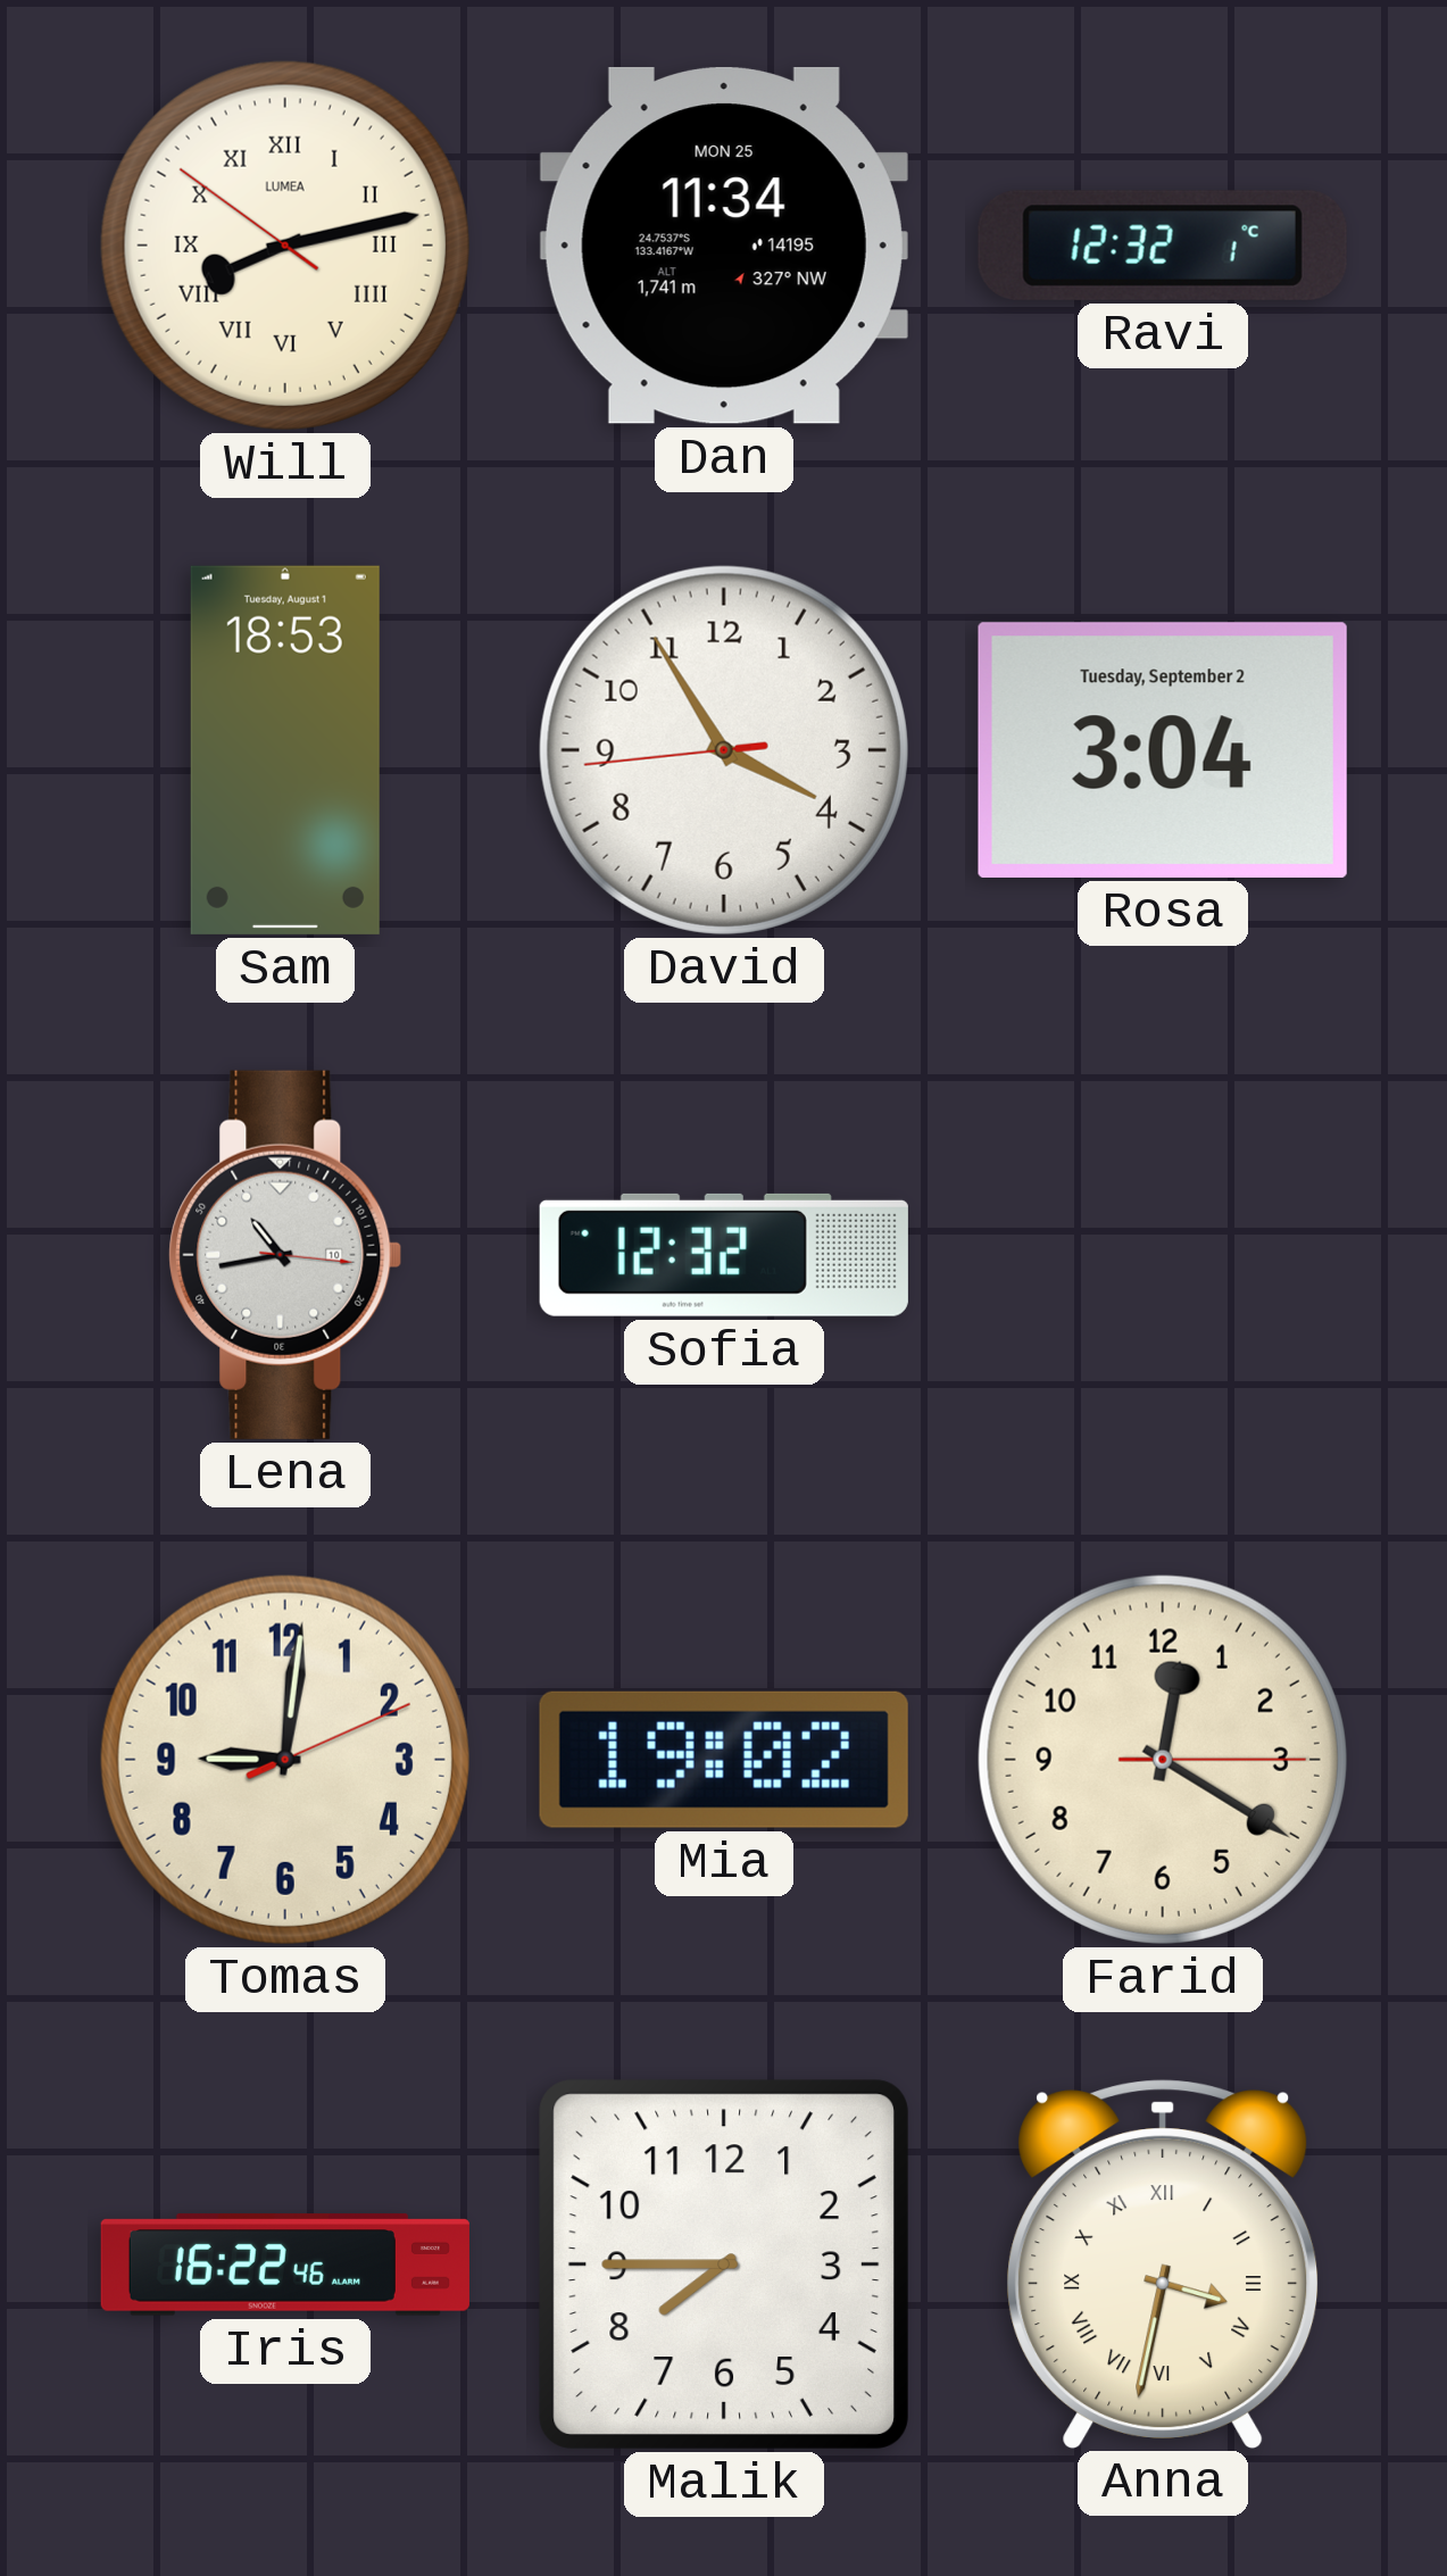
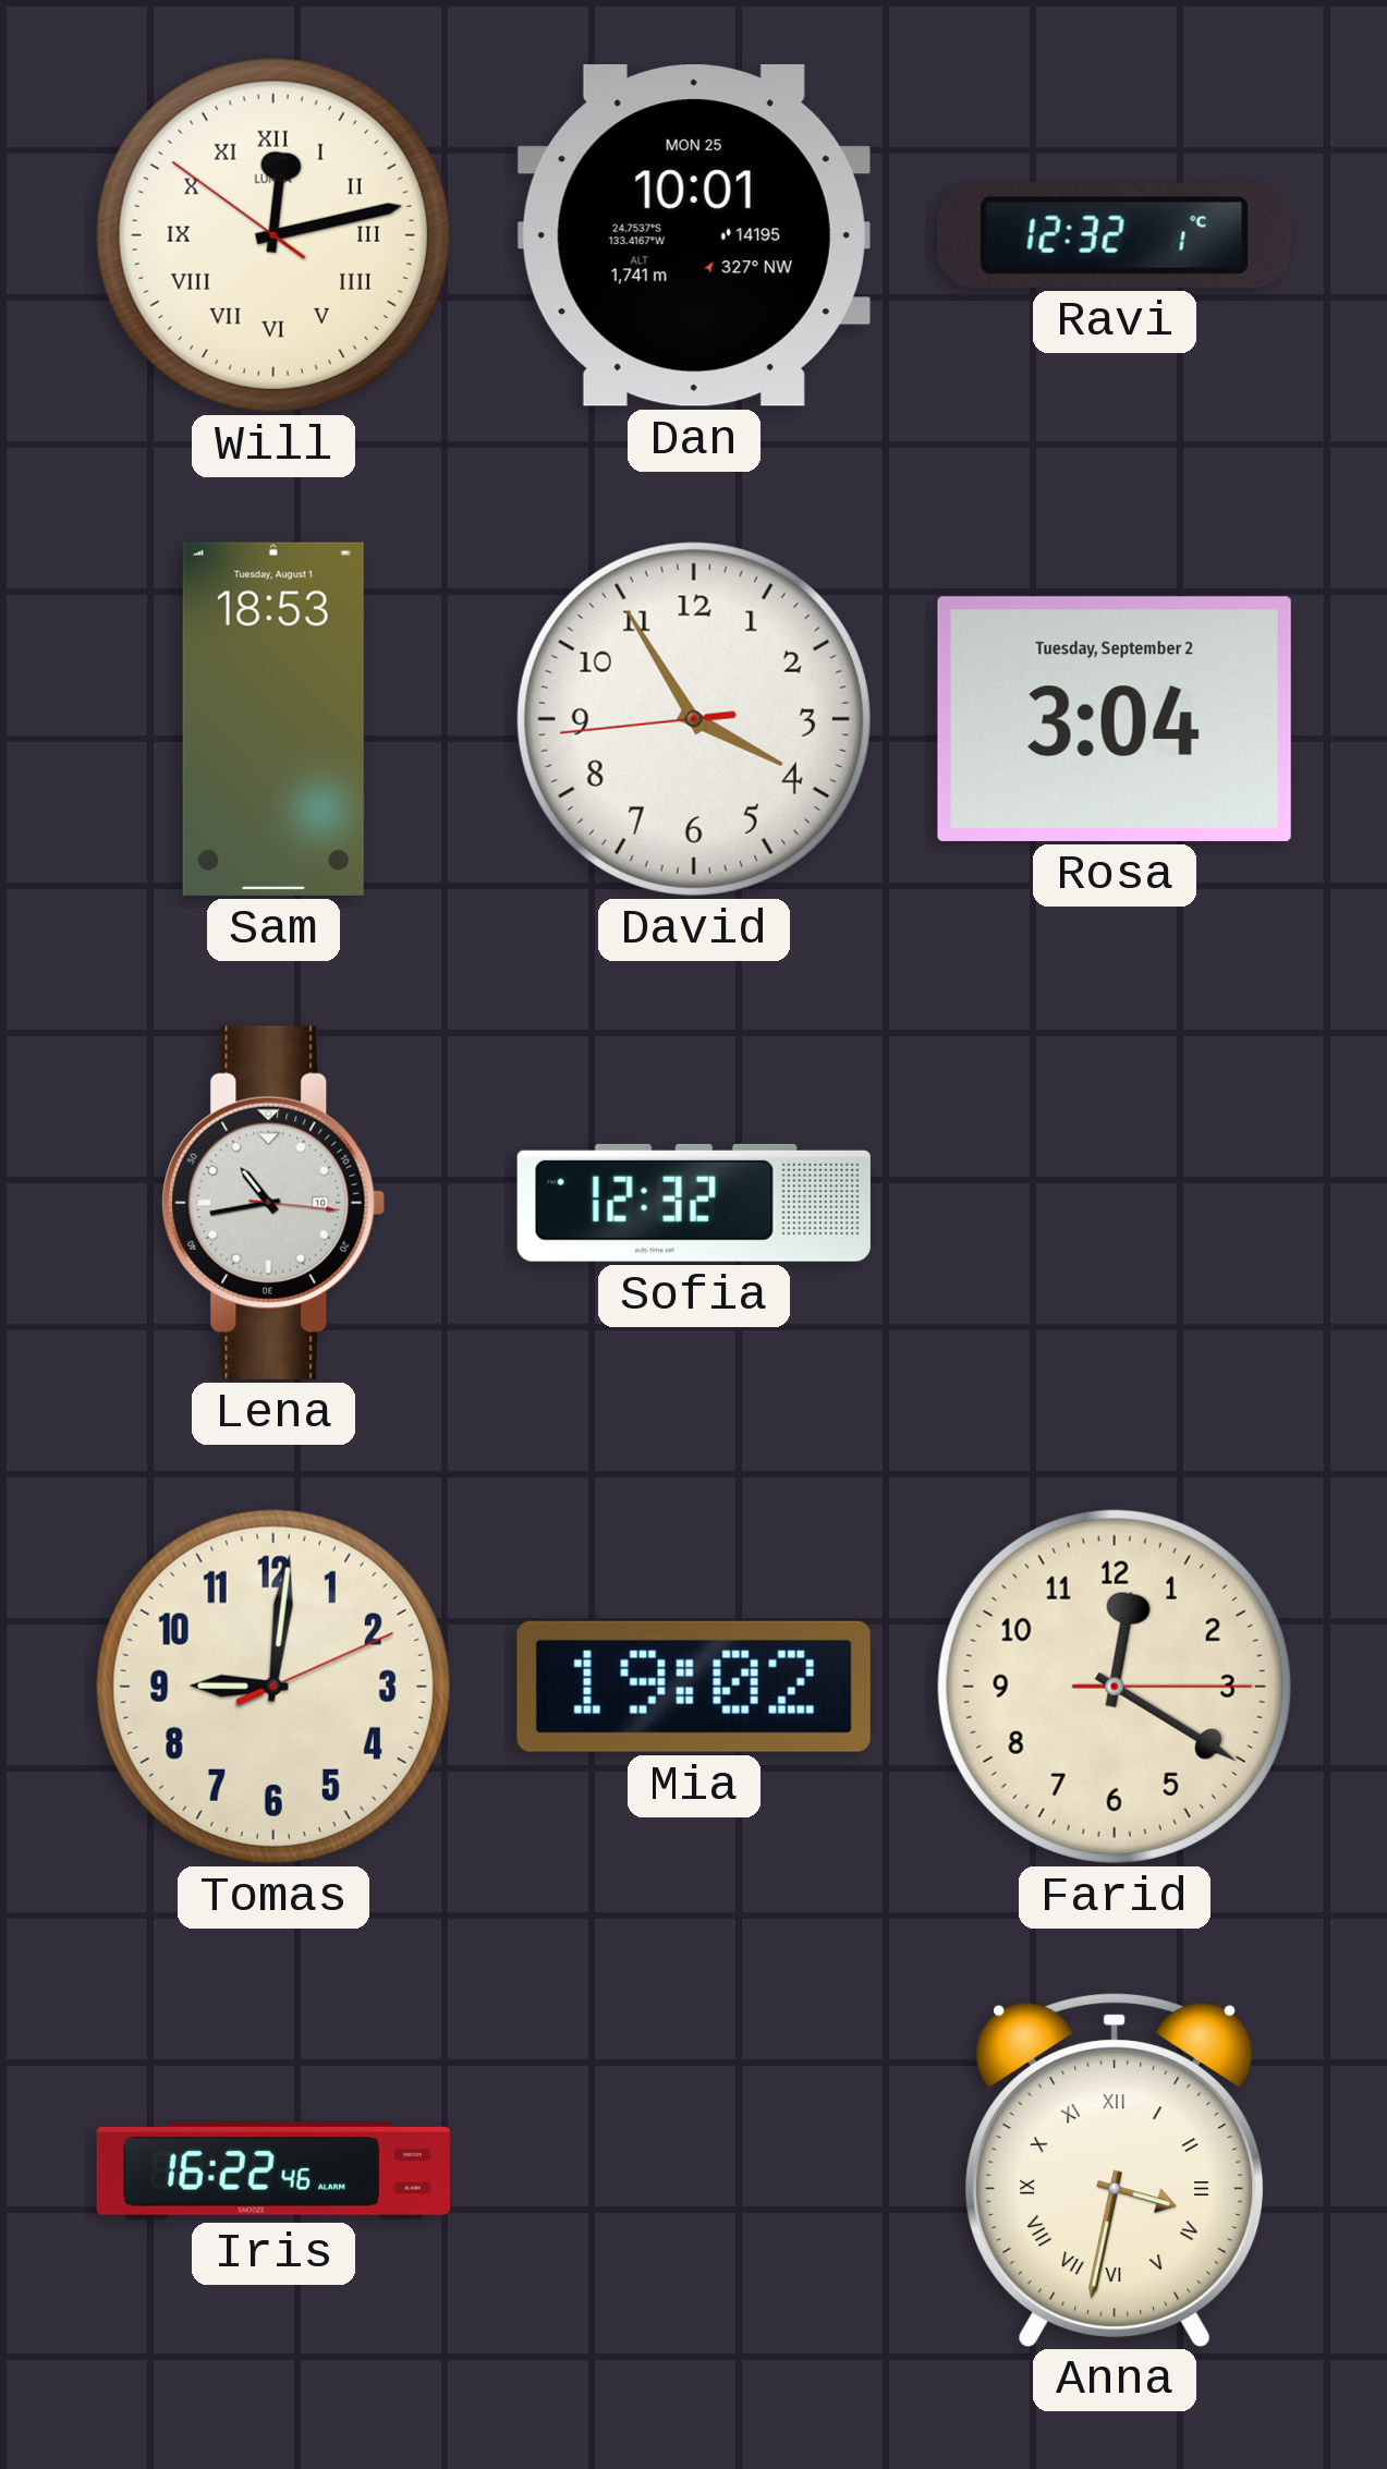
Will: 8:12 -> 12:12 (273, 235)
Dan: 11:34 -> 10:01 (694, 235)
Malik: 7:45 -> none (724, 2265)
